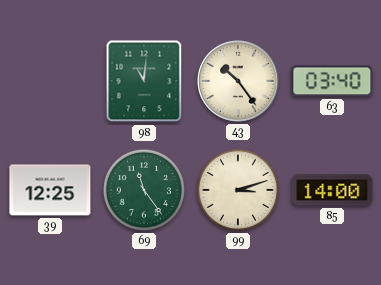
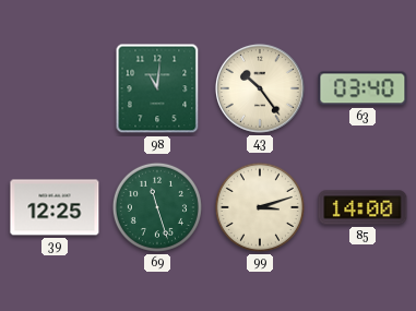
69: 11:24 -> 11:27 (157, 207)
